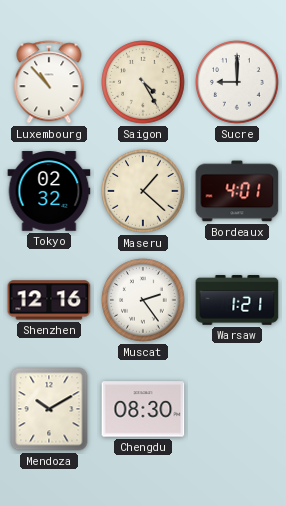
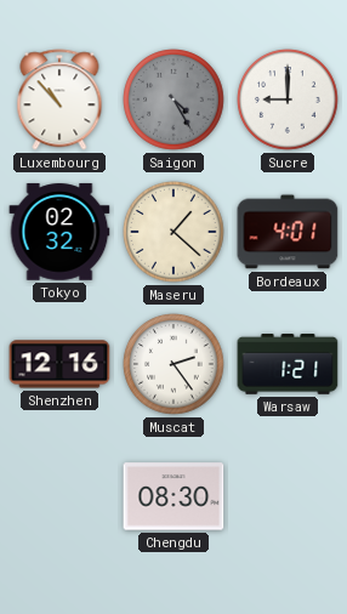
Saigon dial: cream -> grey (173, 100)
Mendoza: 10:10 -> none (49, 409)
